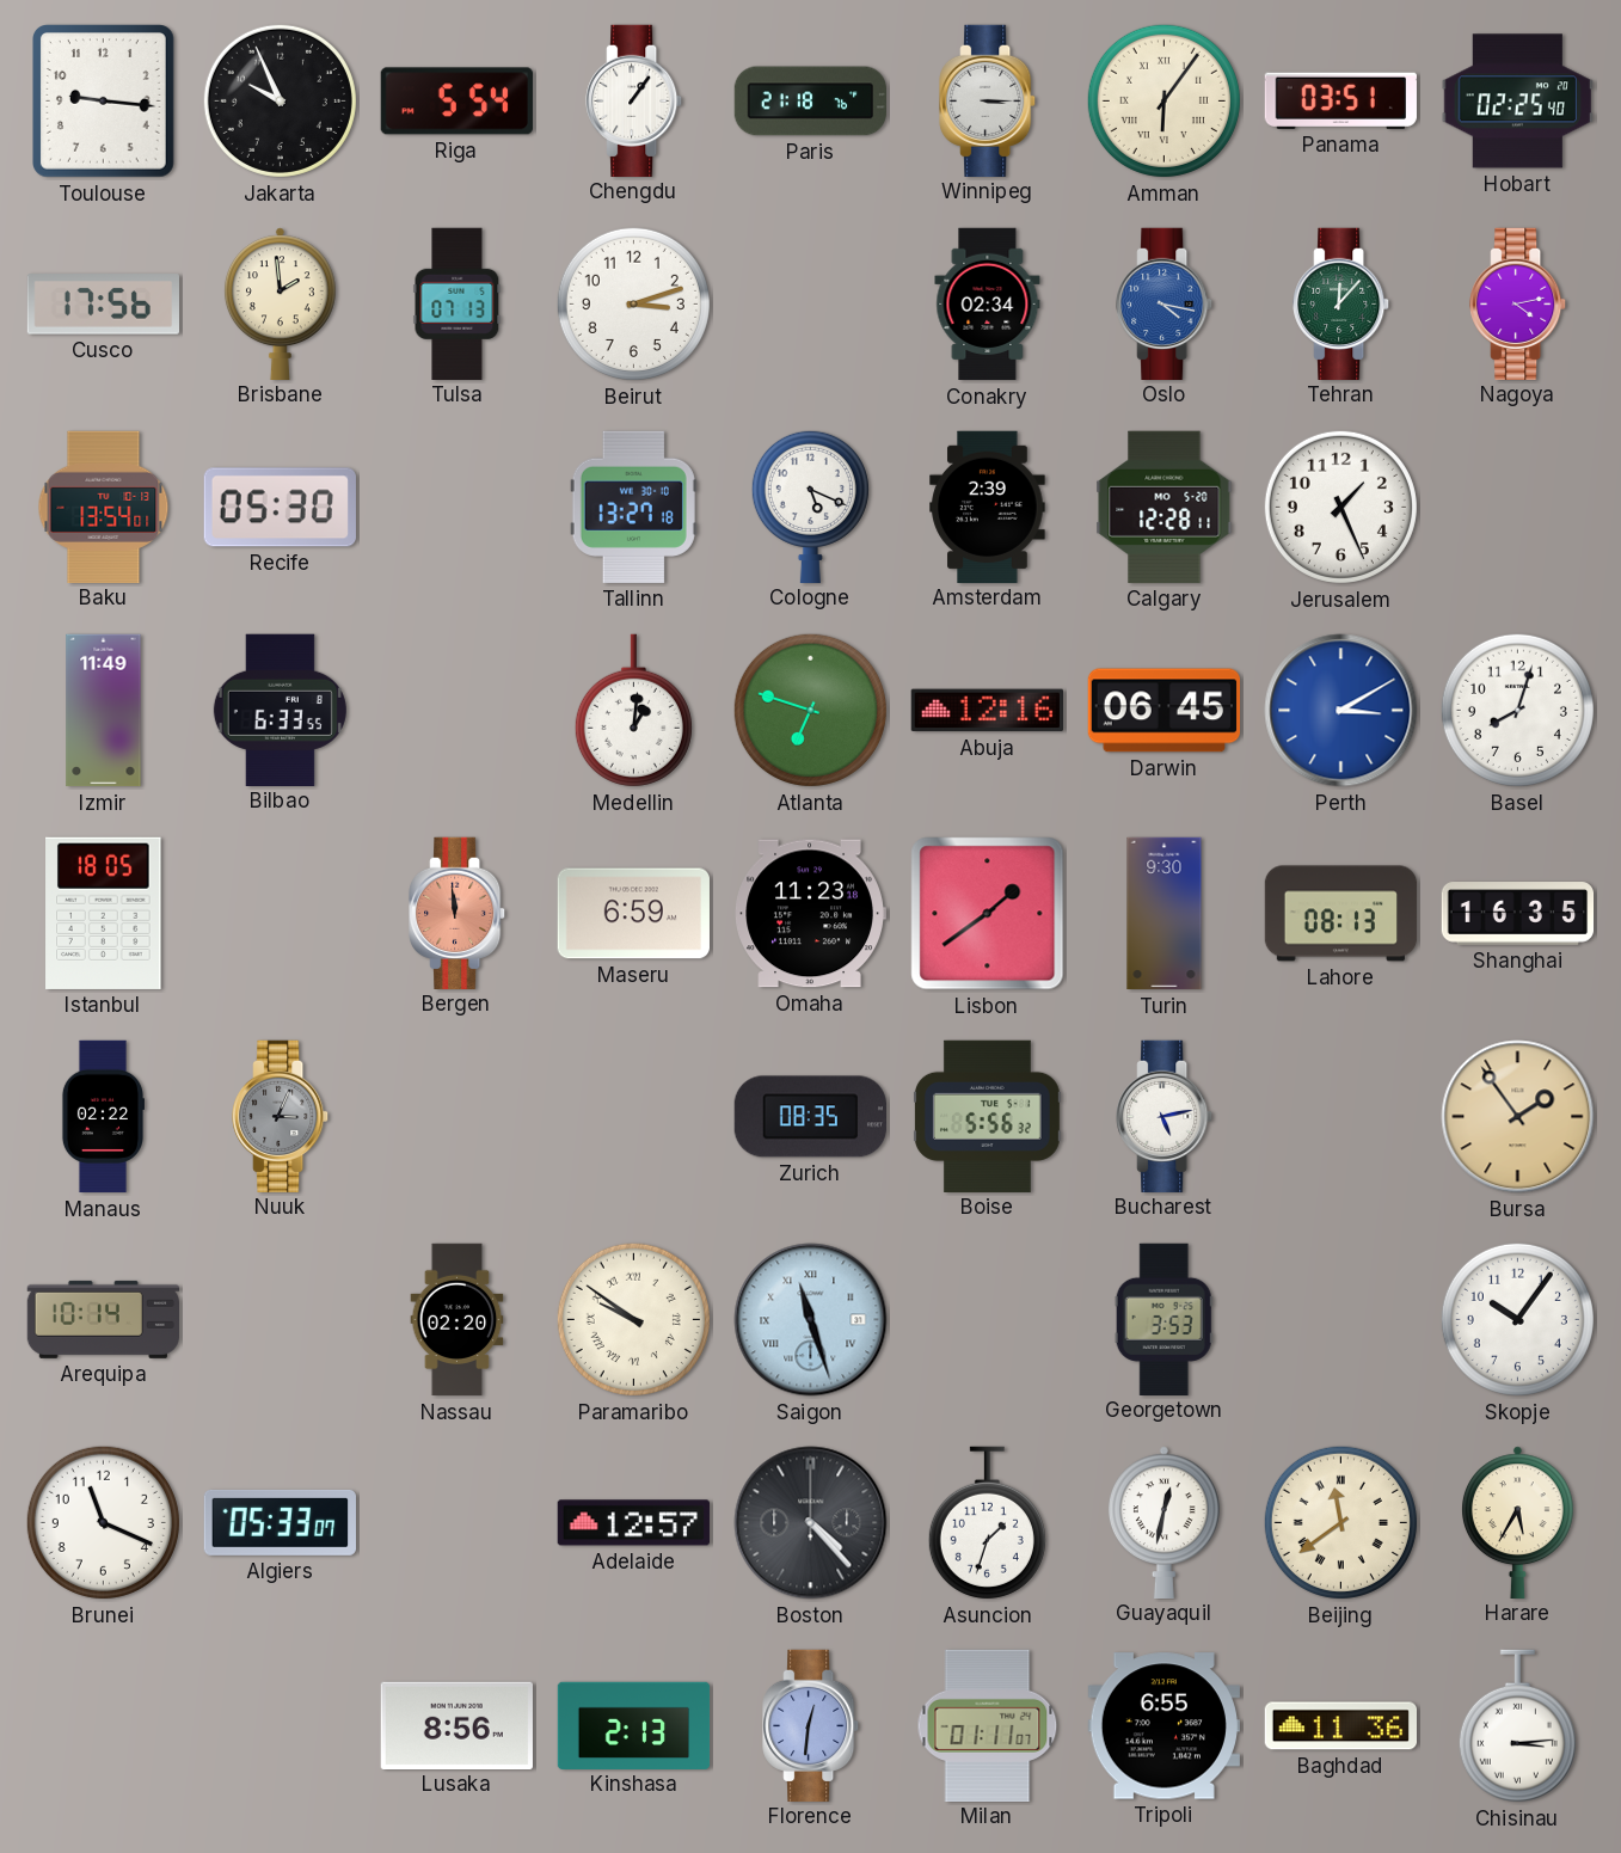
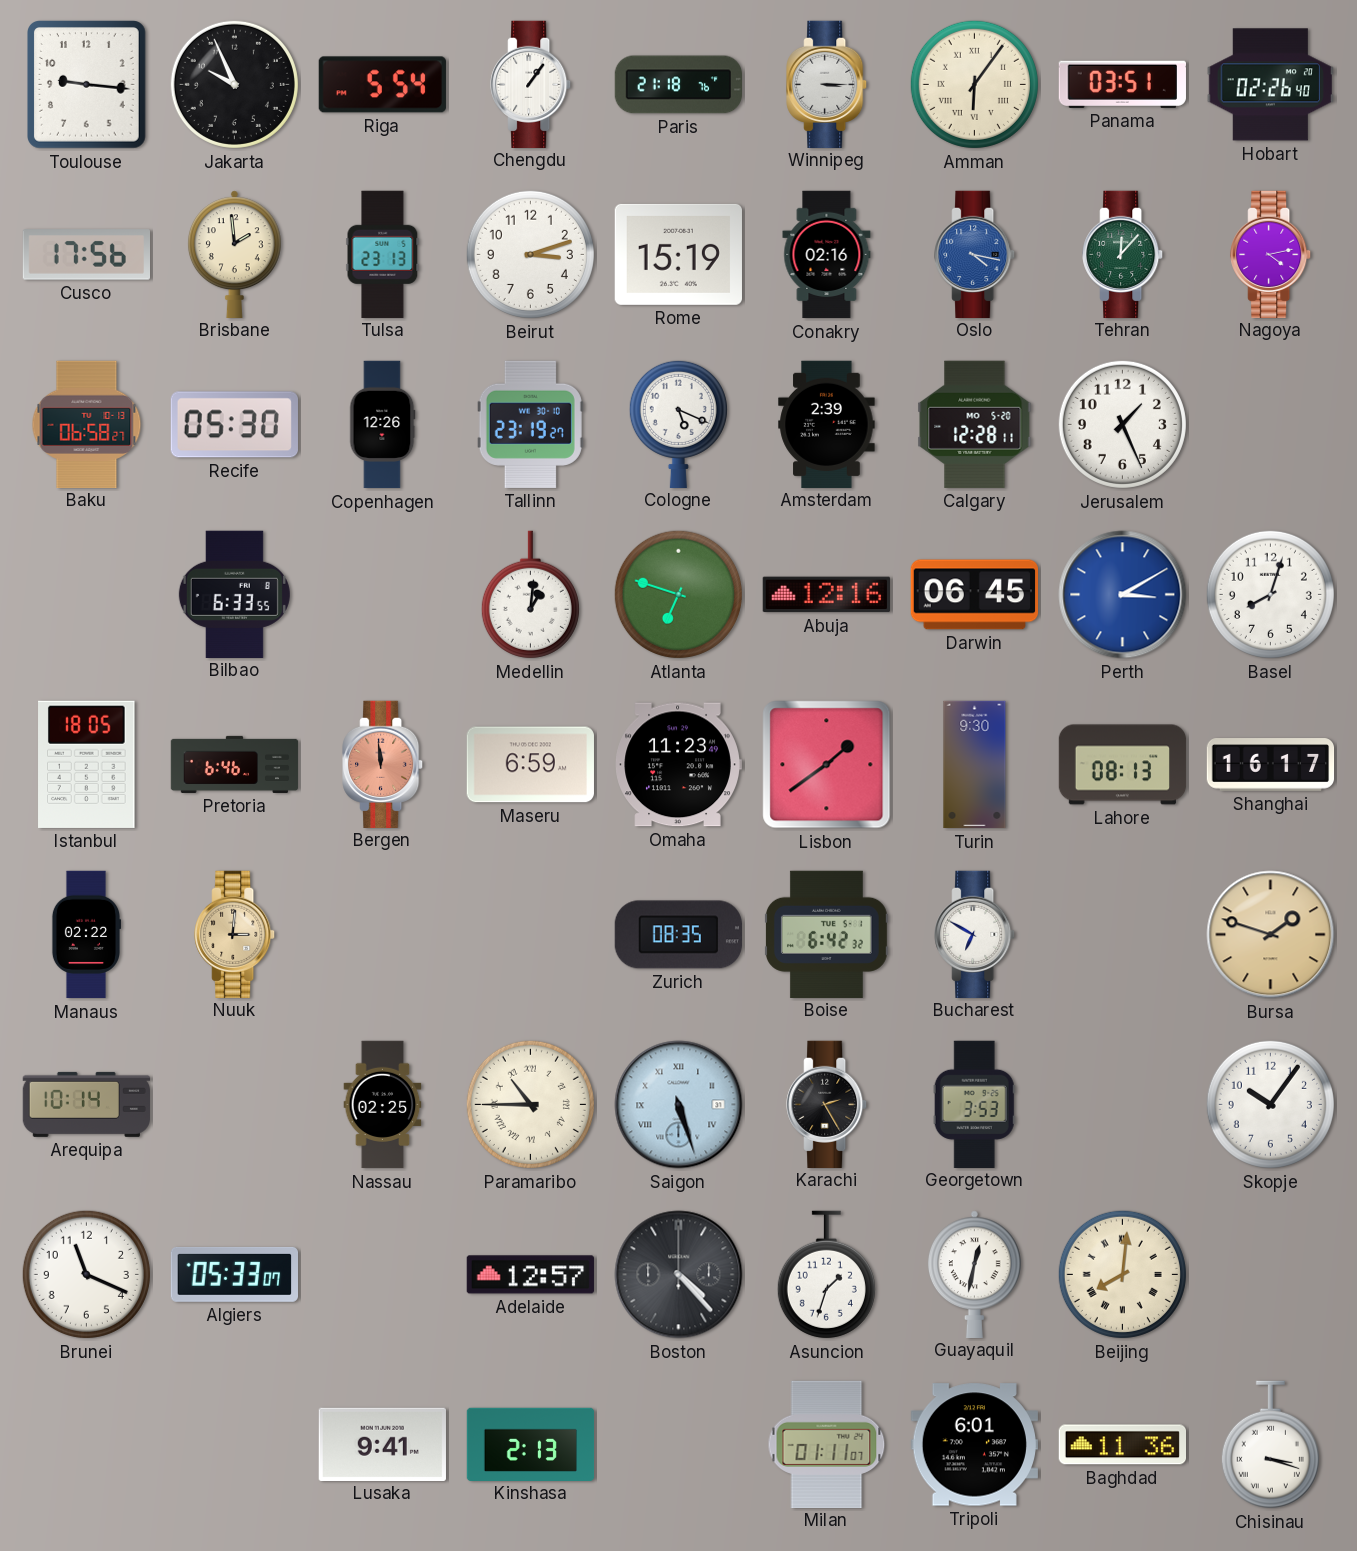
Hobart: 02:25 -> 02:26 (1270, 85)
Tulsa: 07:13 -> 23:13 (383, 254)
Rome: none -> 15:19 (678, 254)
Conakry: 02:34 -> 02:16 (827, 255)
Baku: 13:54 -> 06:58 (87, 424)
Copenhagen: none -> 12:26 (383, 425)
Tallinn: 13:27 -> 23:19 (530, 424)
Izmir: 11:49 -> none (104, 711)
Pretoria: none -> 6:46 (235, 764)
Omaha: 11:23:18 -> 11:23:49 (678, 765)
Shanghai: 16:35 -> 16:17 (1271, 765)
Nuuk: 3:04 -> 3:01 (235, 934)
Nuuk dial: grey -> champagne (235, 934)
Boise: 5:56 -> 6:42 (826, 934)
Bucharest: 5:13 -> 6:50 (975, 934)
Bursa: 1:54 -> 1:48 (1271, 935)
Nassau: 02:20 -> 02:25 (383, 1105)
Paramaribo: 9:51 -> 10:45 (530, 1104)
Saigon: 11:27 -> 5:27 (679, 1105)
Karachi: none -> 2:25 (827, 1104)
Beijing: 11:39 -> 8:01 (1122, 1274)
Harare: 5:35 -> none (1517, 1522)
Lusaka: 8:56 -> 9:41 (382, 1444)
Florence: 12:31 -> none (811, 1725)
Tripoli: 6:55 -> 6:01 (974, 1445)
Chisinau: 3:14 -> 3:18 (1270, 1445)
